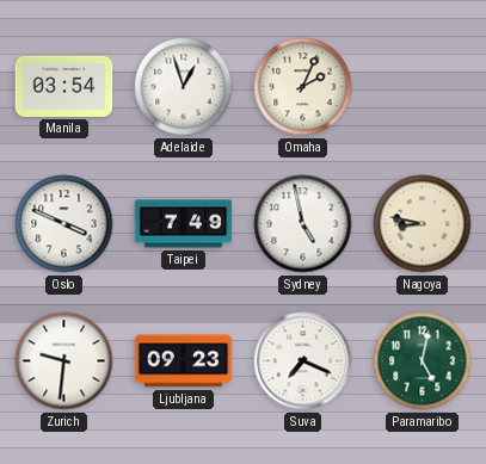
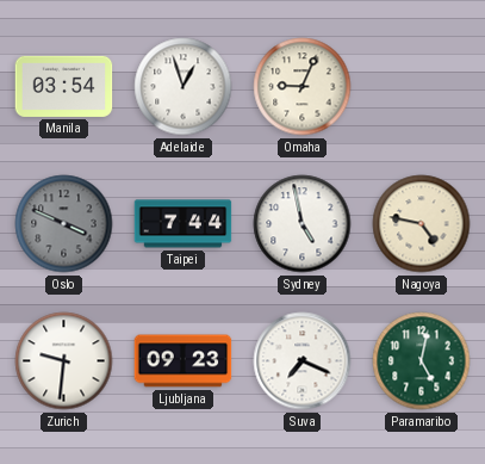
Omaha: 2:04 -> 9:04 (303, 87)
Oslo dial: white -> grey (64, 224)
Taipei: 7:49 -> 7:44 (184, 224)
Nagoya: 8:47 -> 4:47 (422, 224)
